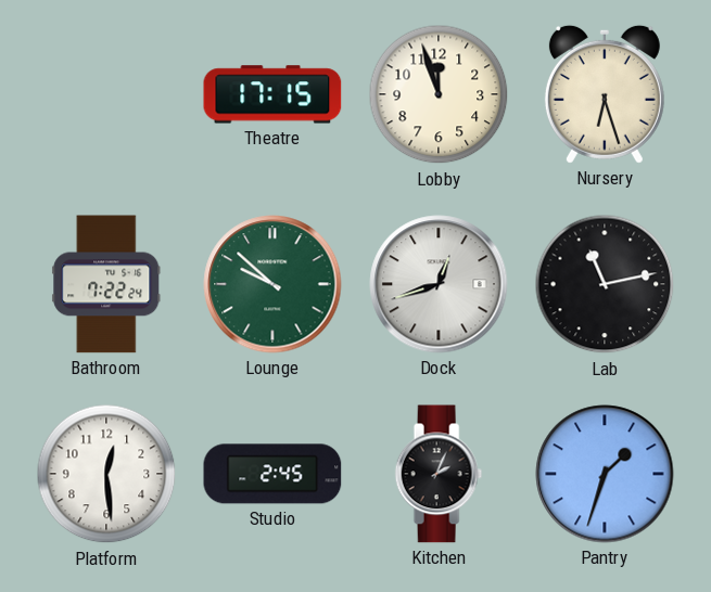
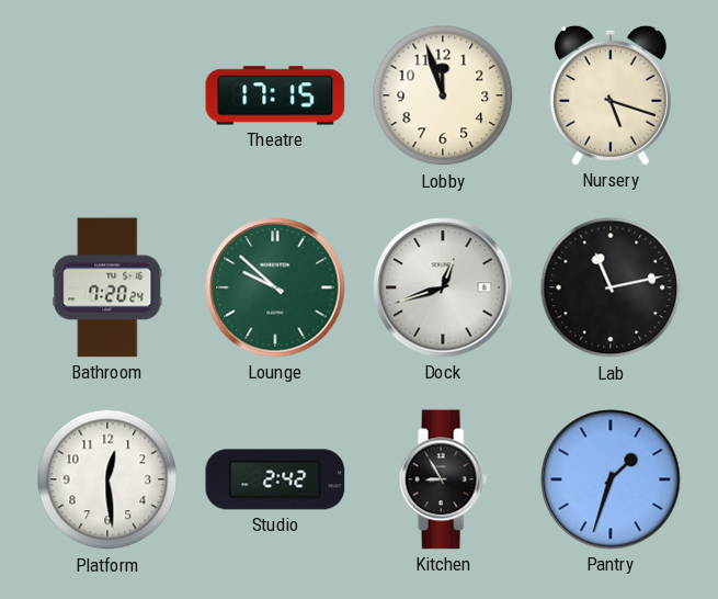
Nursery: 6:27 -> 5:18 (611, 95)
Bathroom: 7:22 -> 7:20 (107, 287)
Studio: 2:45 -> 2:42 (275, 479)
Kitchen: 2:04 -> 8:55 (443, 479)
